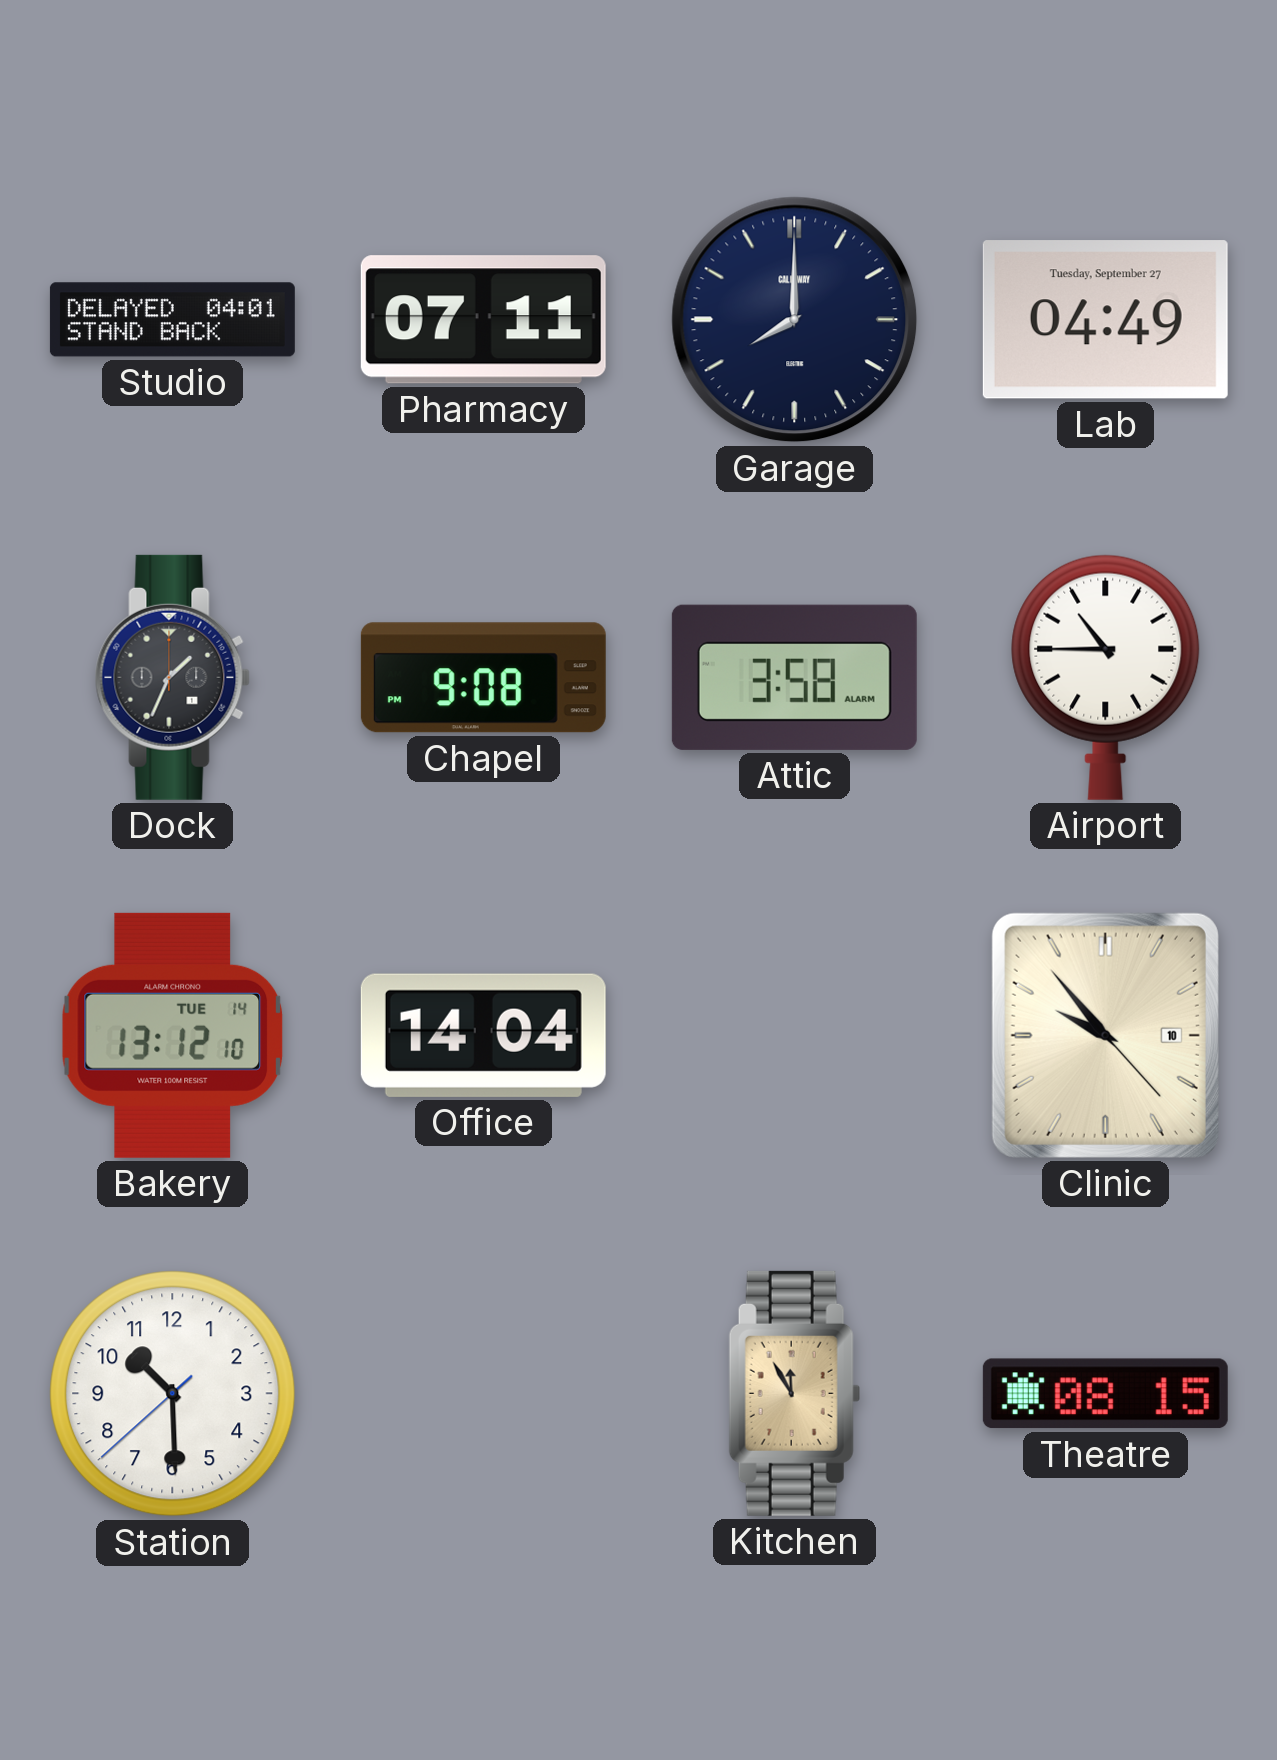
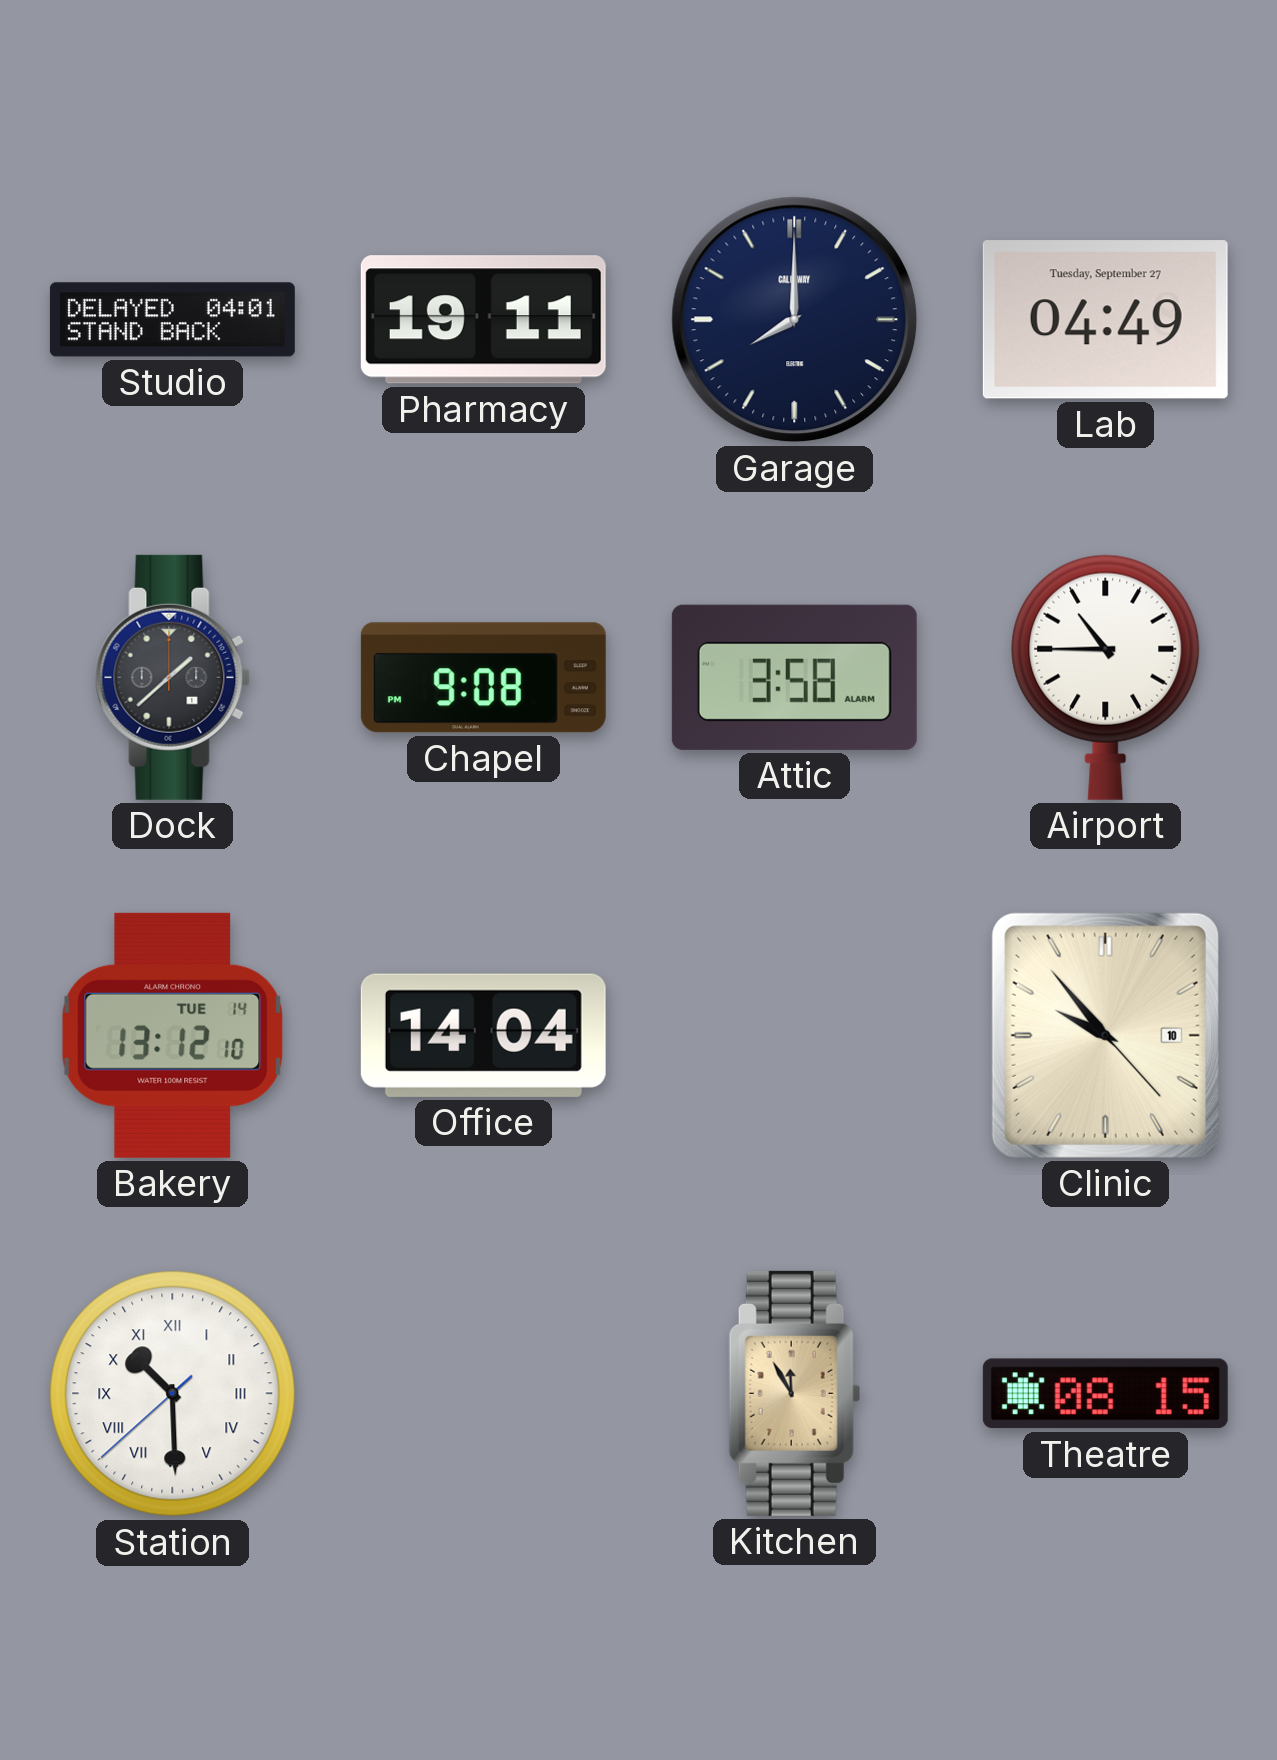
Pharmacy: 07:11 -> 19:11 (483, 320)
Dock: 1:34 -> 1:38 (172, 677)
Station numerals: Arabic -> Roman (173, 1394)
